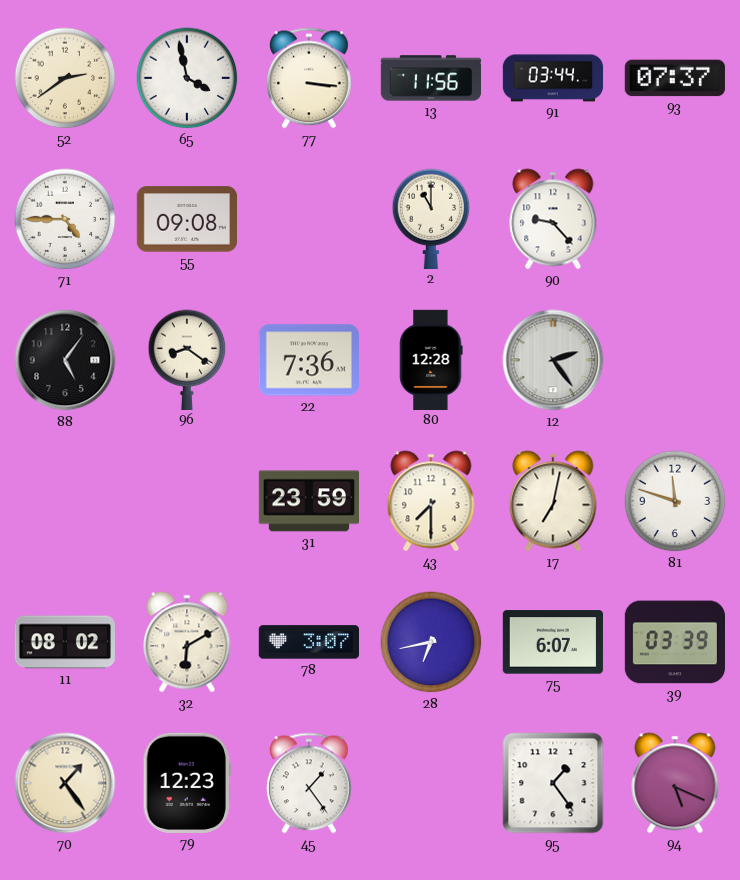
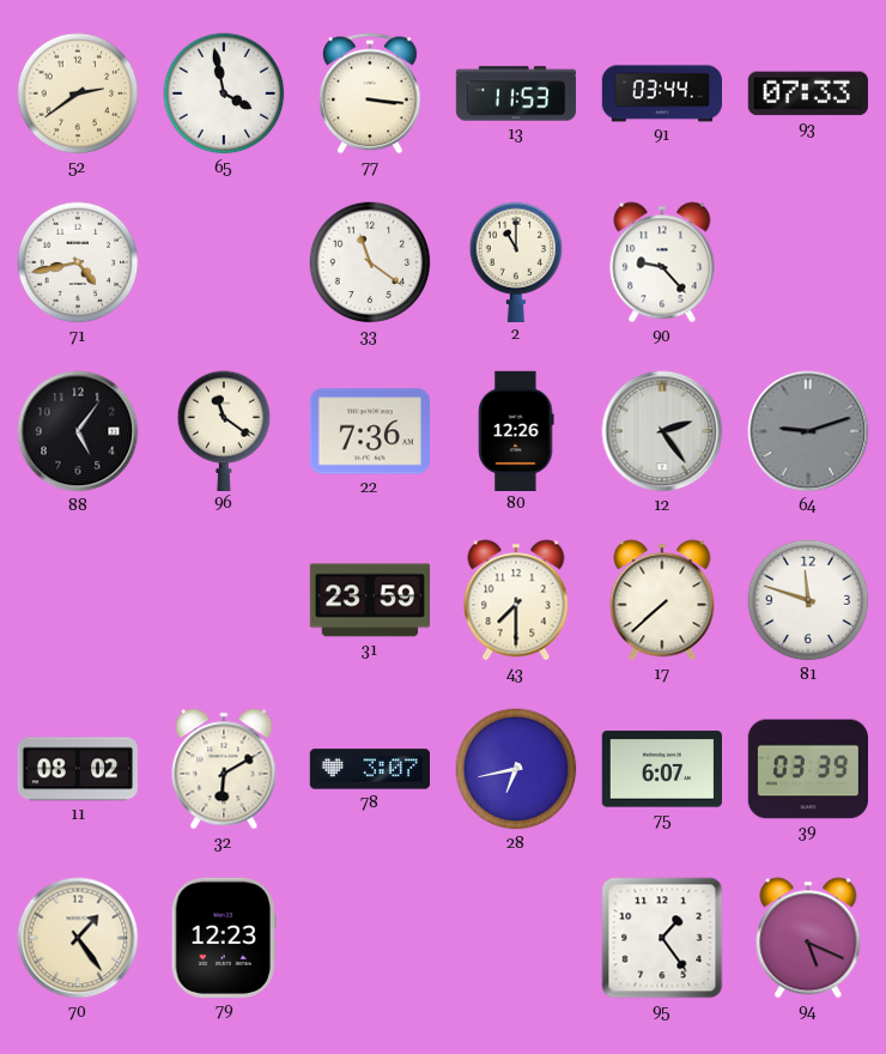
13: 11:56 -> 11:53 (516, 93)
93: 07:37 -> 07:33 (808, 93)
71: 4:45 -> 4:43 (78, 262)
55: 09:08 -> none (186, 219)
33: none -> 11:21 (370, 262)
96: 8:21 -> 11:21 (224, 430)
80: 12:28 -> 12:26 (516, 430)
64: none -> 9:12 (808, 431)
17: 7:02 -> 7:38 (662, 600)
45: 1:24 -> none (310, 783)
